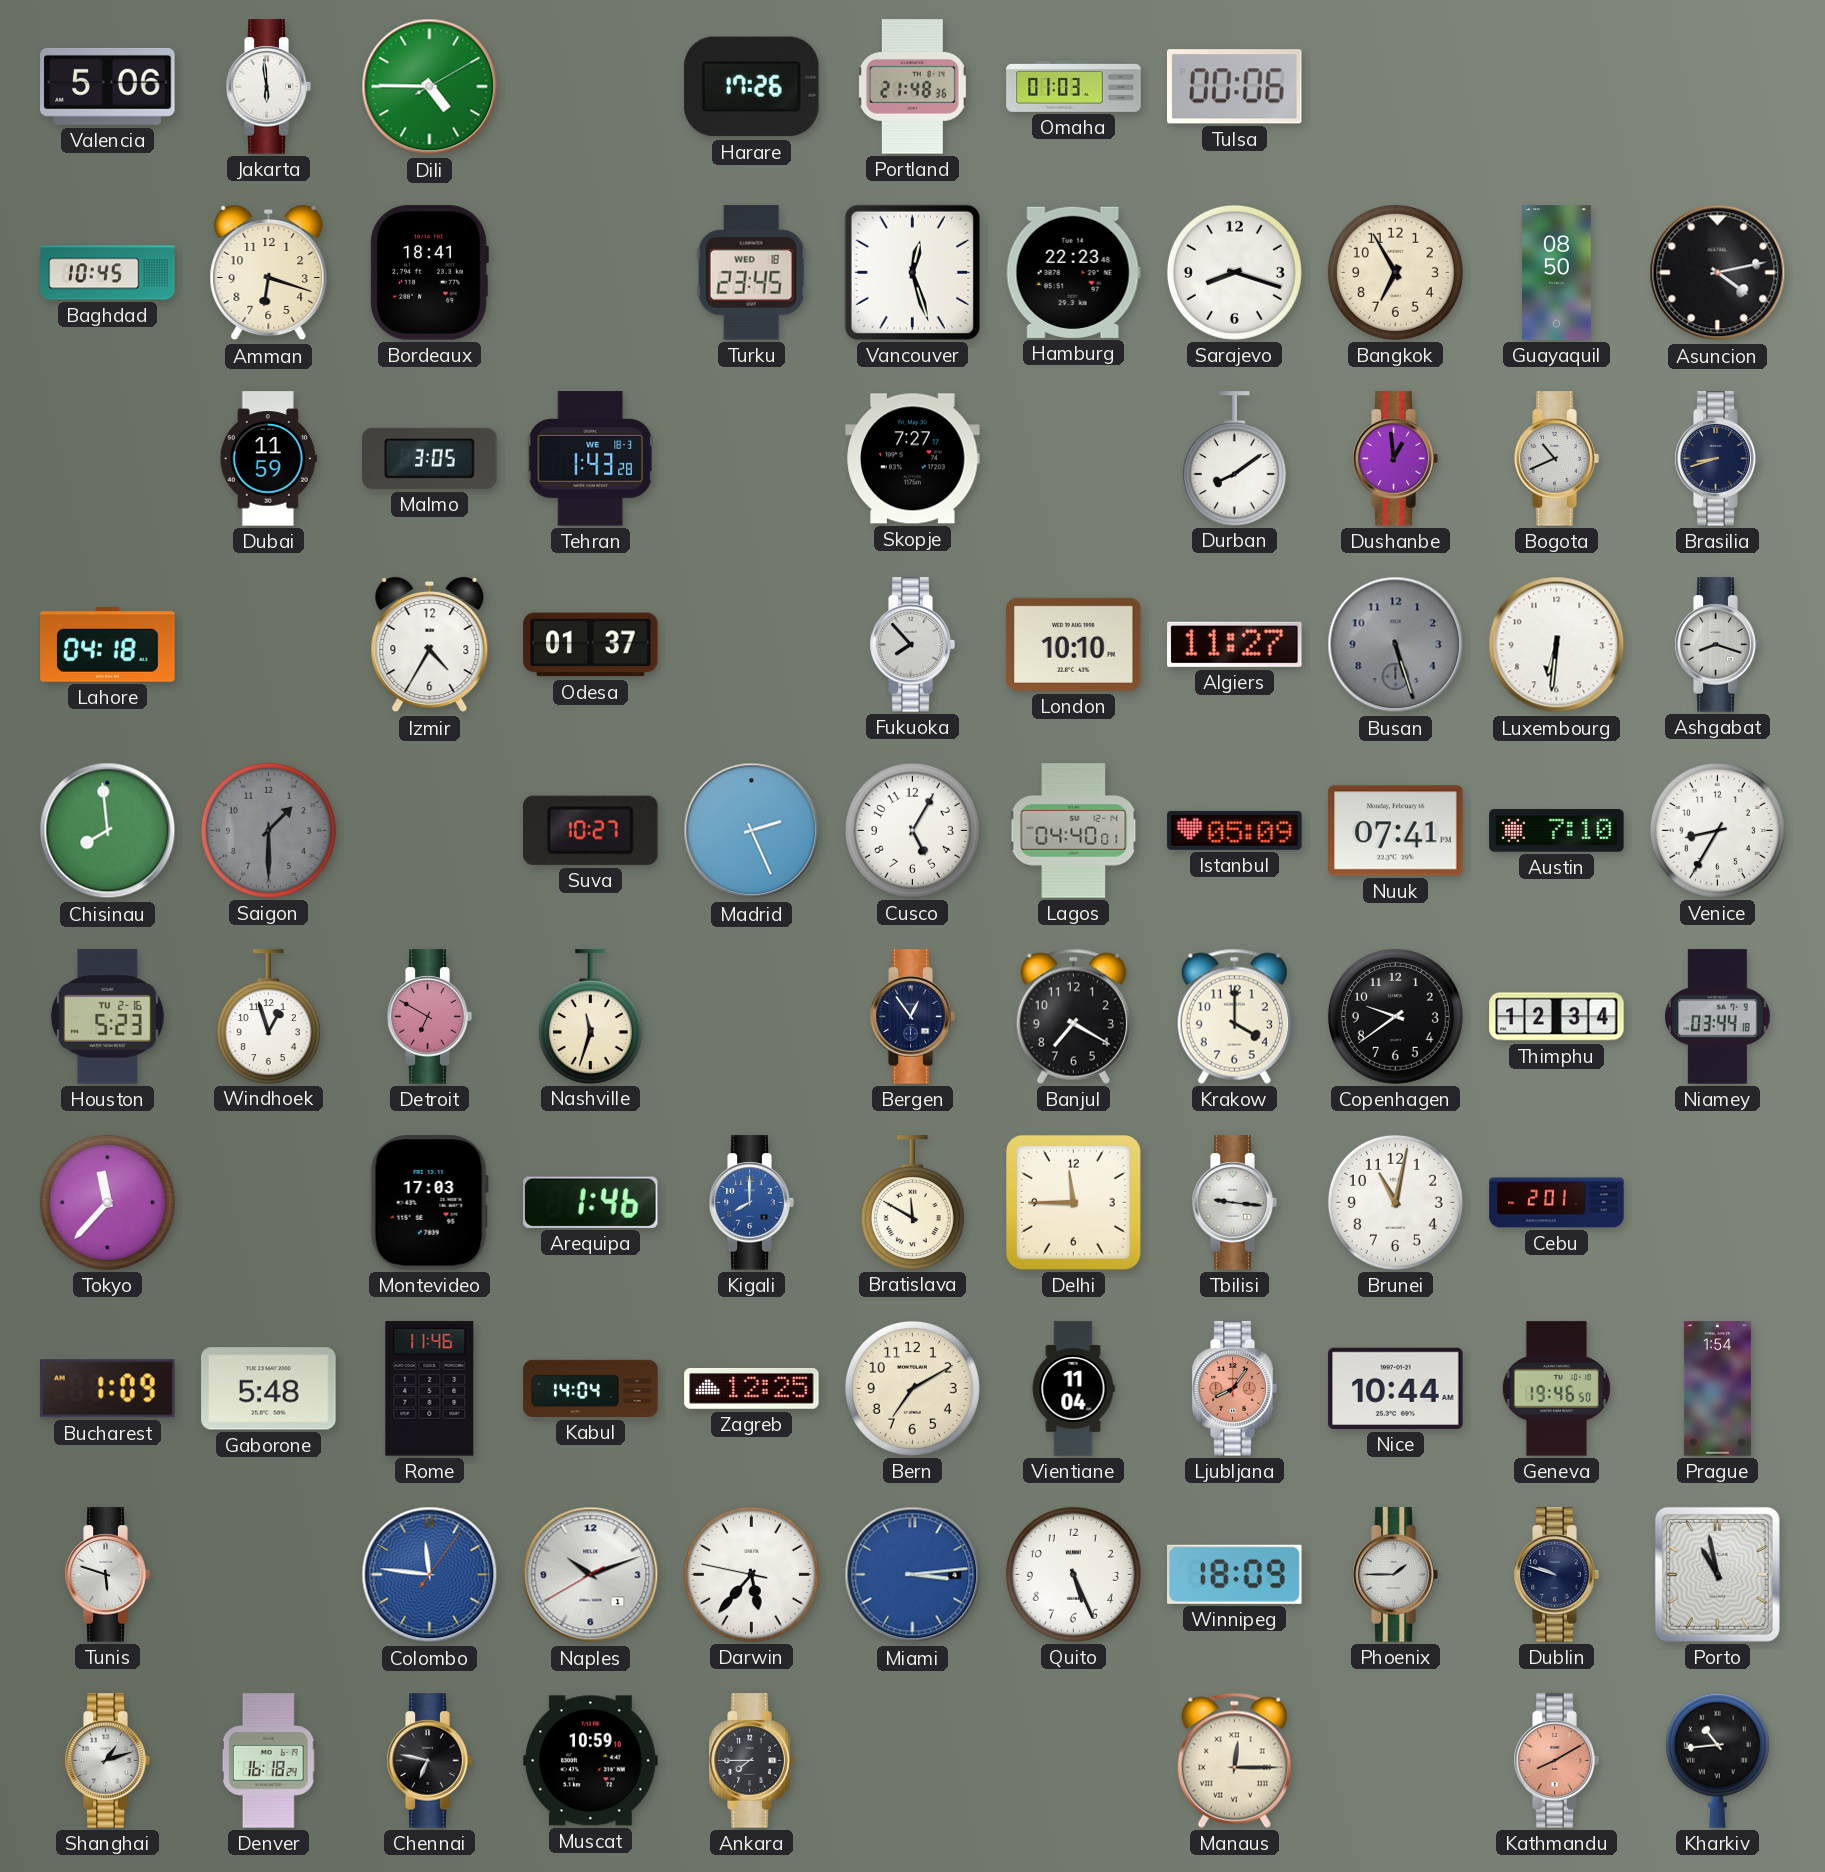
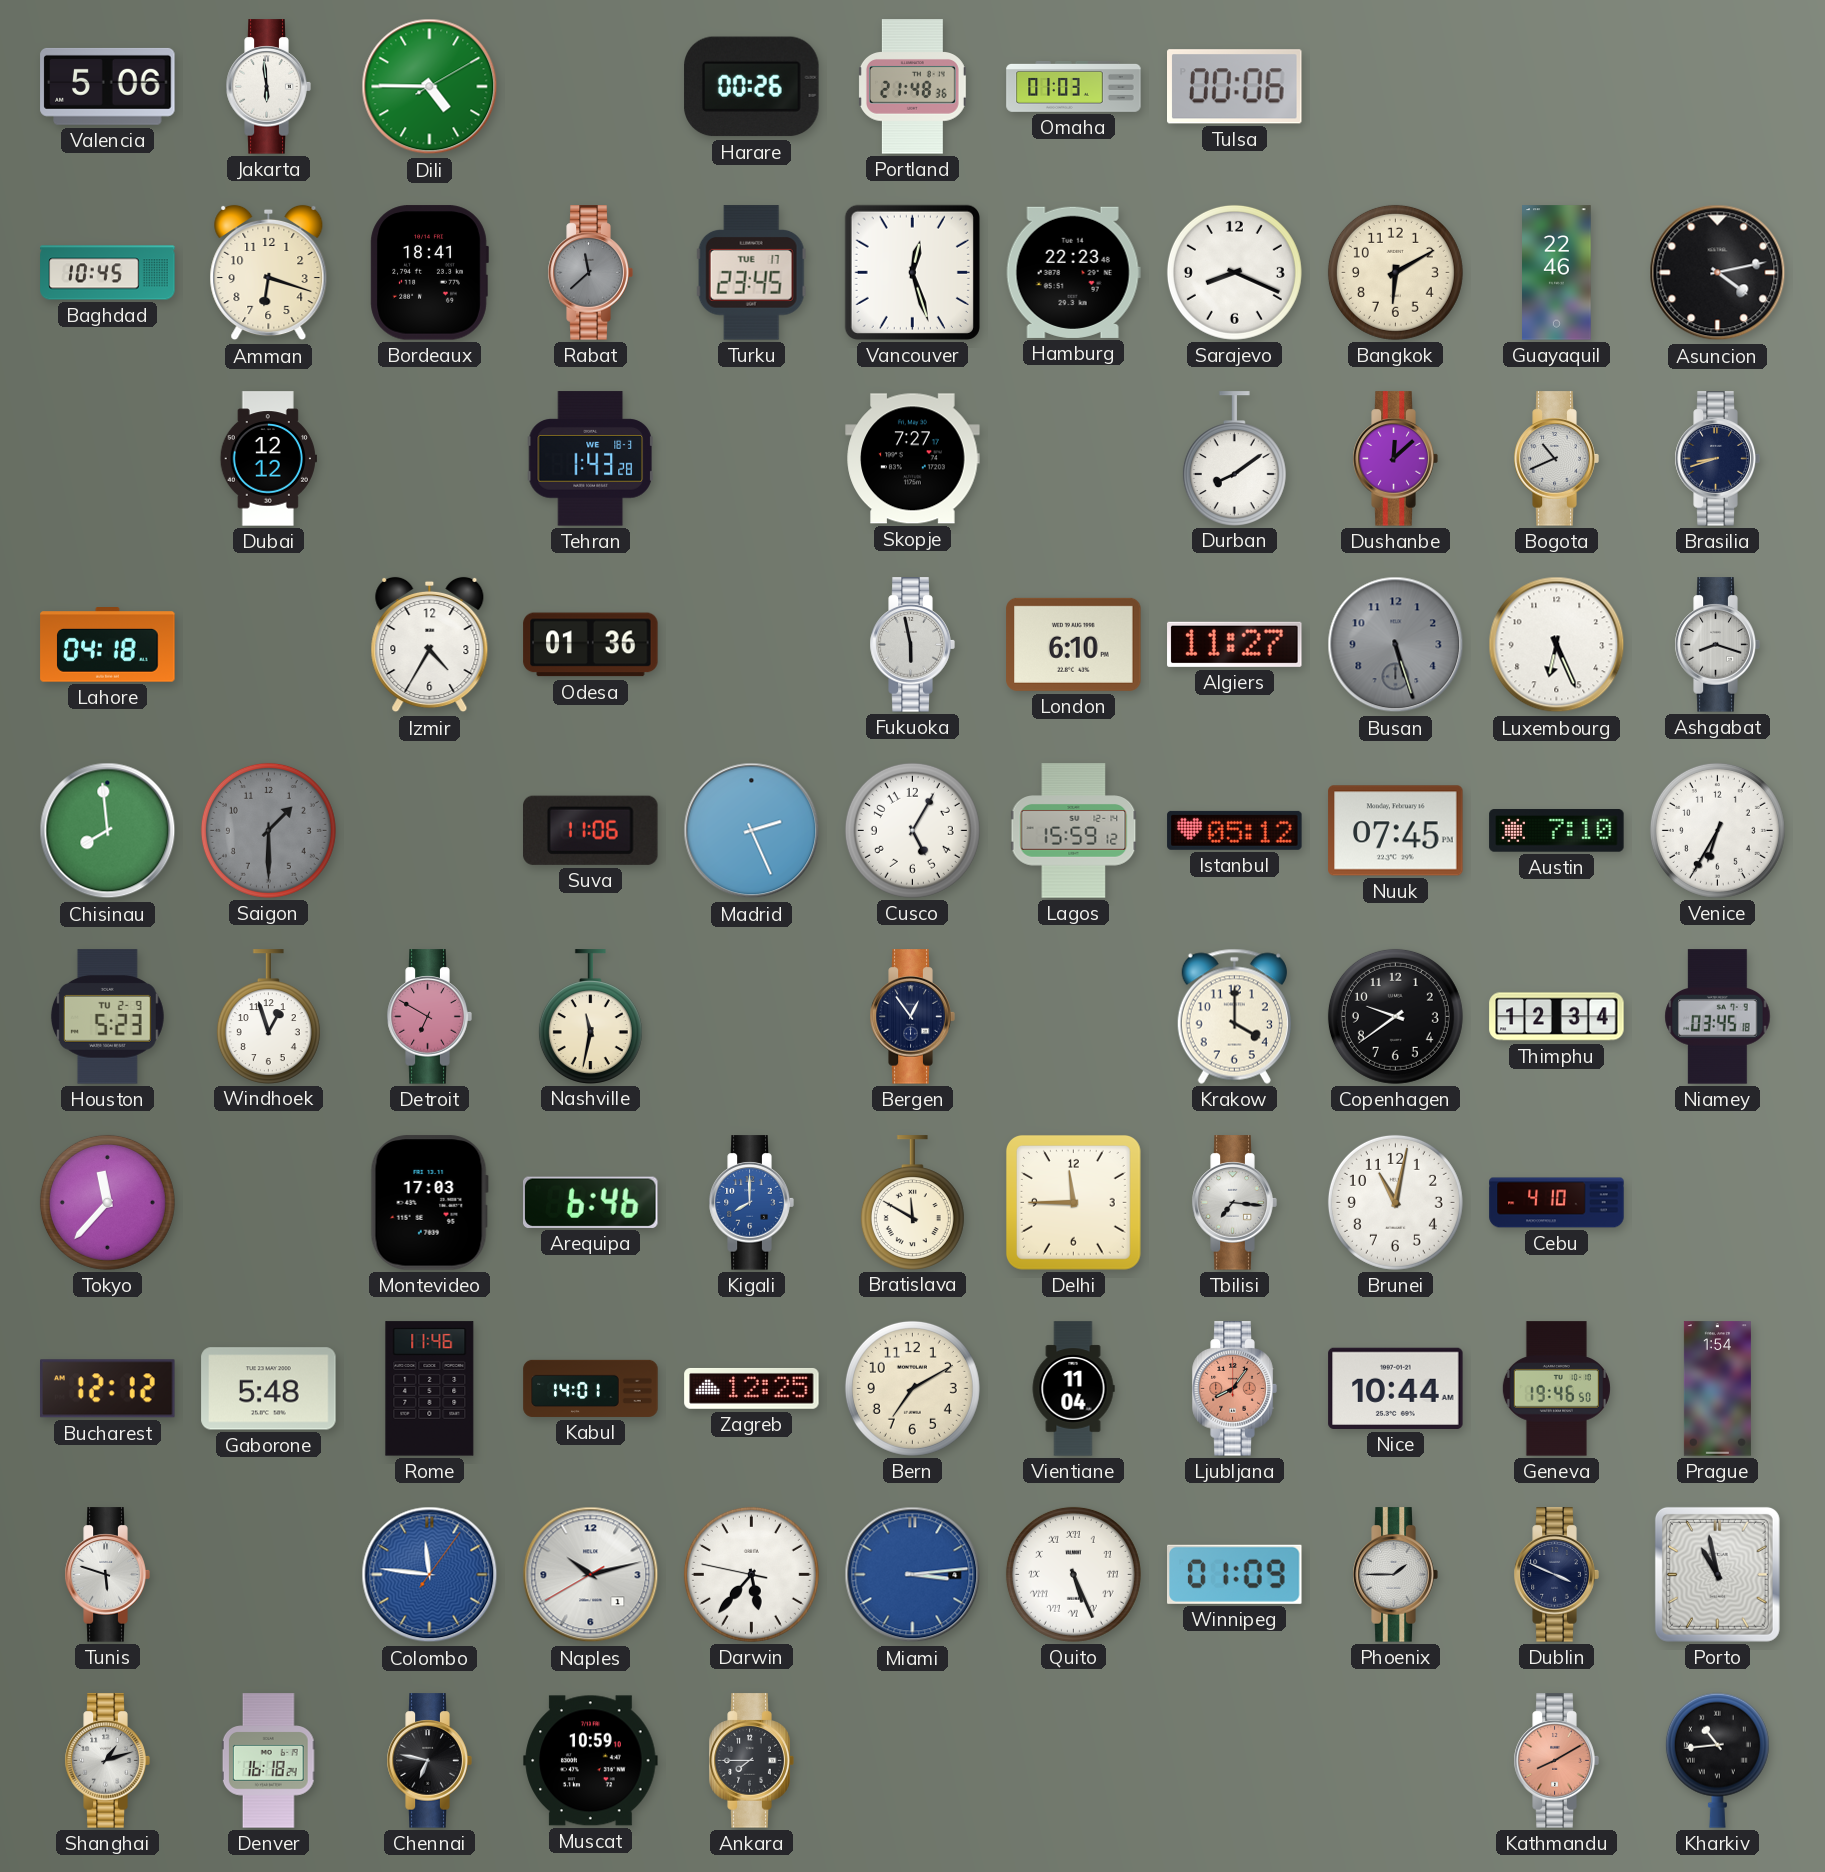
Harare: 17:26 -> 00:26 (752, 87)
Rabat: none -> 11:38 (590, 273)
Turku date: WED 18 -> TUE 17 (751, 273)
Sarajevo: 8:18 -> 8:19 (1234, 272)
Bangkok: 6:55 -> 6:10 (1395, 272)
Guayaquil: 08:50 -> 22:46 (1557, 273)
Dubai: 11:59 -> 12:12 (268, 459)
Malmo: 3:05 -> none (430, 458)
Dushanbe: 12:59 -> 12:08 (1395, 459)
Odesa: 01:37 -> 01:36 (591, 645)
Fukuoka: 7:53 -> 5:58 (912, 645)
London: 10:10 -> 6:10 (1074, 644)
Luxembourg: 6:31 -> 6:26 (1557, 645)
Suva: 10:27 -> 11:06 (591, 830)
Lagos: 04:40 -> 15:59 (1074, 831)
Istanbul: 05:09 -> 05:12 (1235, 830)
Nuuk: 07:41 -> 07:45 (1396, 831)
Venice: 8:35 -> 6:35 (1717, 830)
Houston date: TU 2-16 -> TU 2-9 (107, 1017)
Nashville: 11:33 -> 11:32 (590, 1016)
Banjul: 7:20 -> none (1073, 1016)
Niamey: 03:44 -> 03:45 (1718, 1017)
Arequipa: 1:46 -> 6:46 (591, 1202)
Tbilisi: 9:16 -> 7:16 (1234, 1203)
Cebu: 2:01 -> 4:10 (1557, 1203)
Bucharest: 1:09 -> 12:12 (108, 1389)
Kabul: 14:04 -> 14:01 (591, 1388)
Naples: 10:11 -> 10:12 (591, 1575)
Quito numerals: Arabic -> Roman (1073, 1574)
Winnipeg: 18:09 -> 01:09 (1235, 1574)
Dublin: 9:48 -> 3:49 (1556, 1575)
Manaus: 12:15 -> none (1234, 1760)
